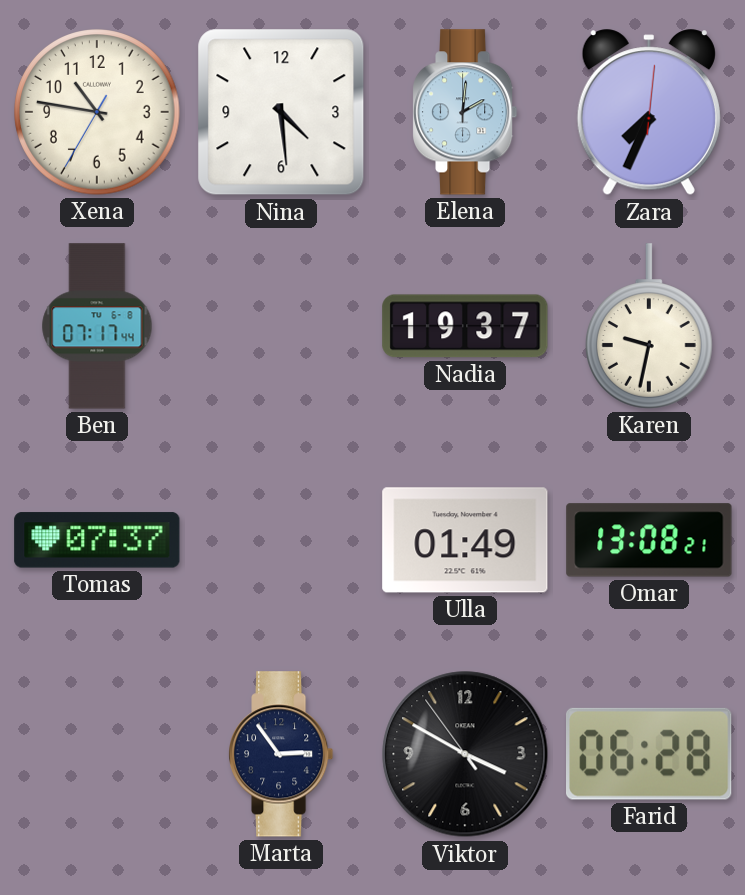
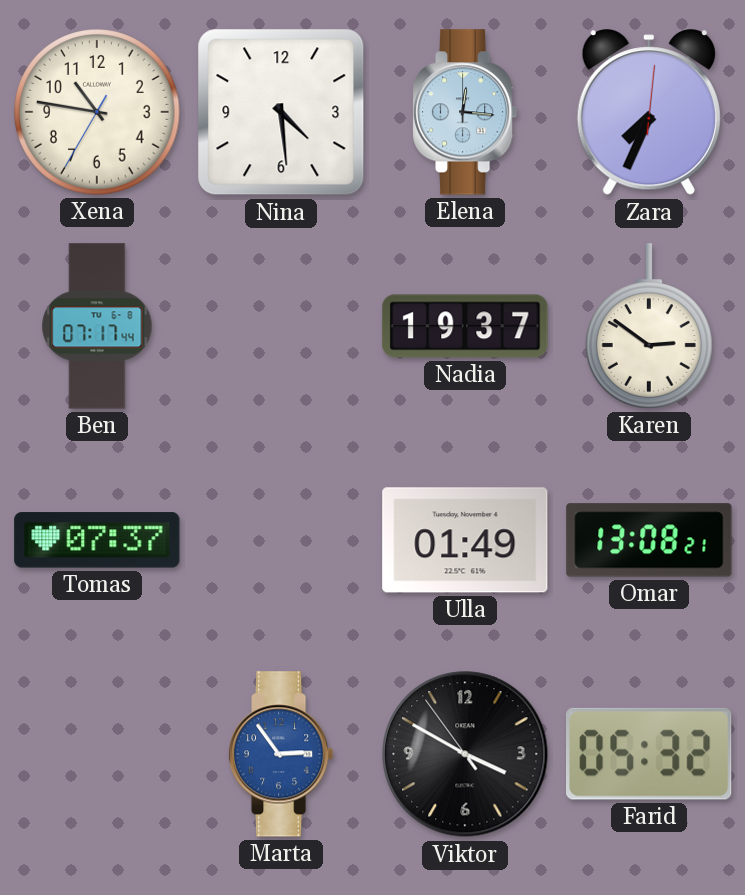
Elena: 2:01 -> 12:16 (466, 112)
Karen: 9:32 -> 2:51 (649, 326)
Marta dial: navy -> blue (282, 754)
Farid: 06:28 -> 05:32 (650, 754)
